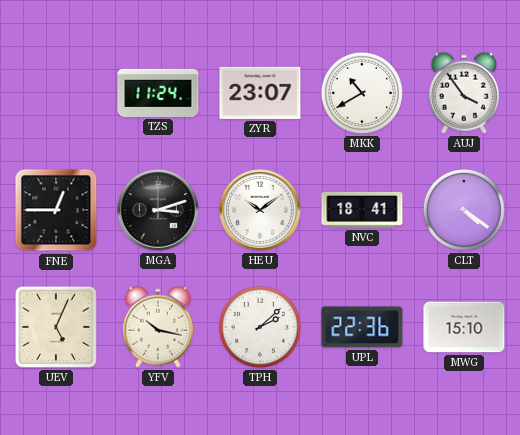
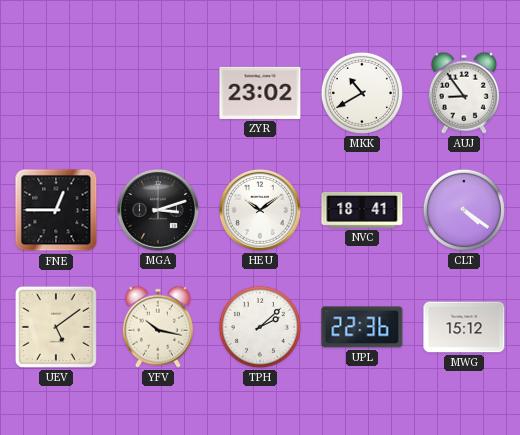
TZS: 11:24 -> none (158, 93)
ZYR: 23:07 -> 23:02 (260, 93)
AUJ: 3:54 -> 8:54 (464, 93)
UEV: 5:04 -> 5:09 (56, 327)
MWG: 15:10 -> 15:12 (464, 327)
